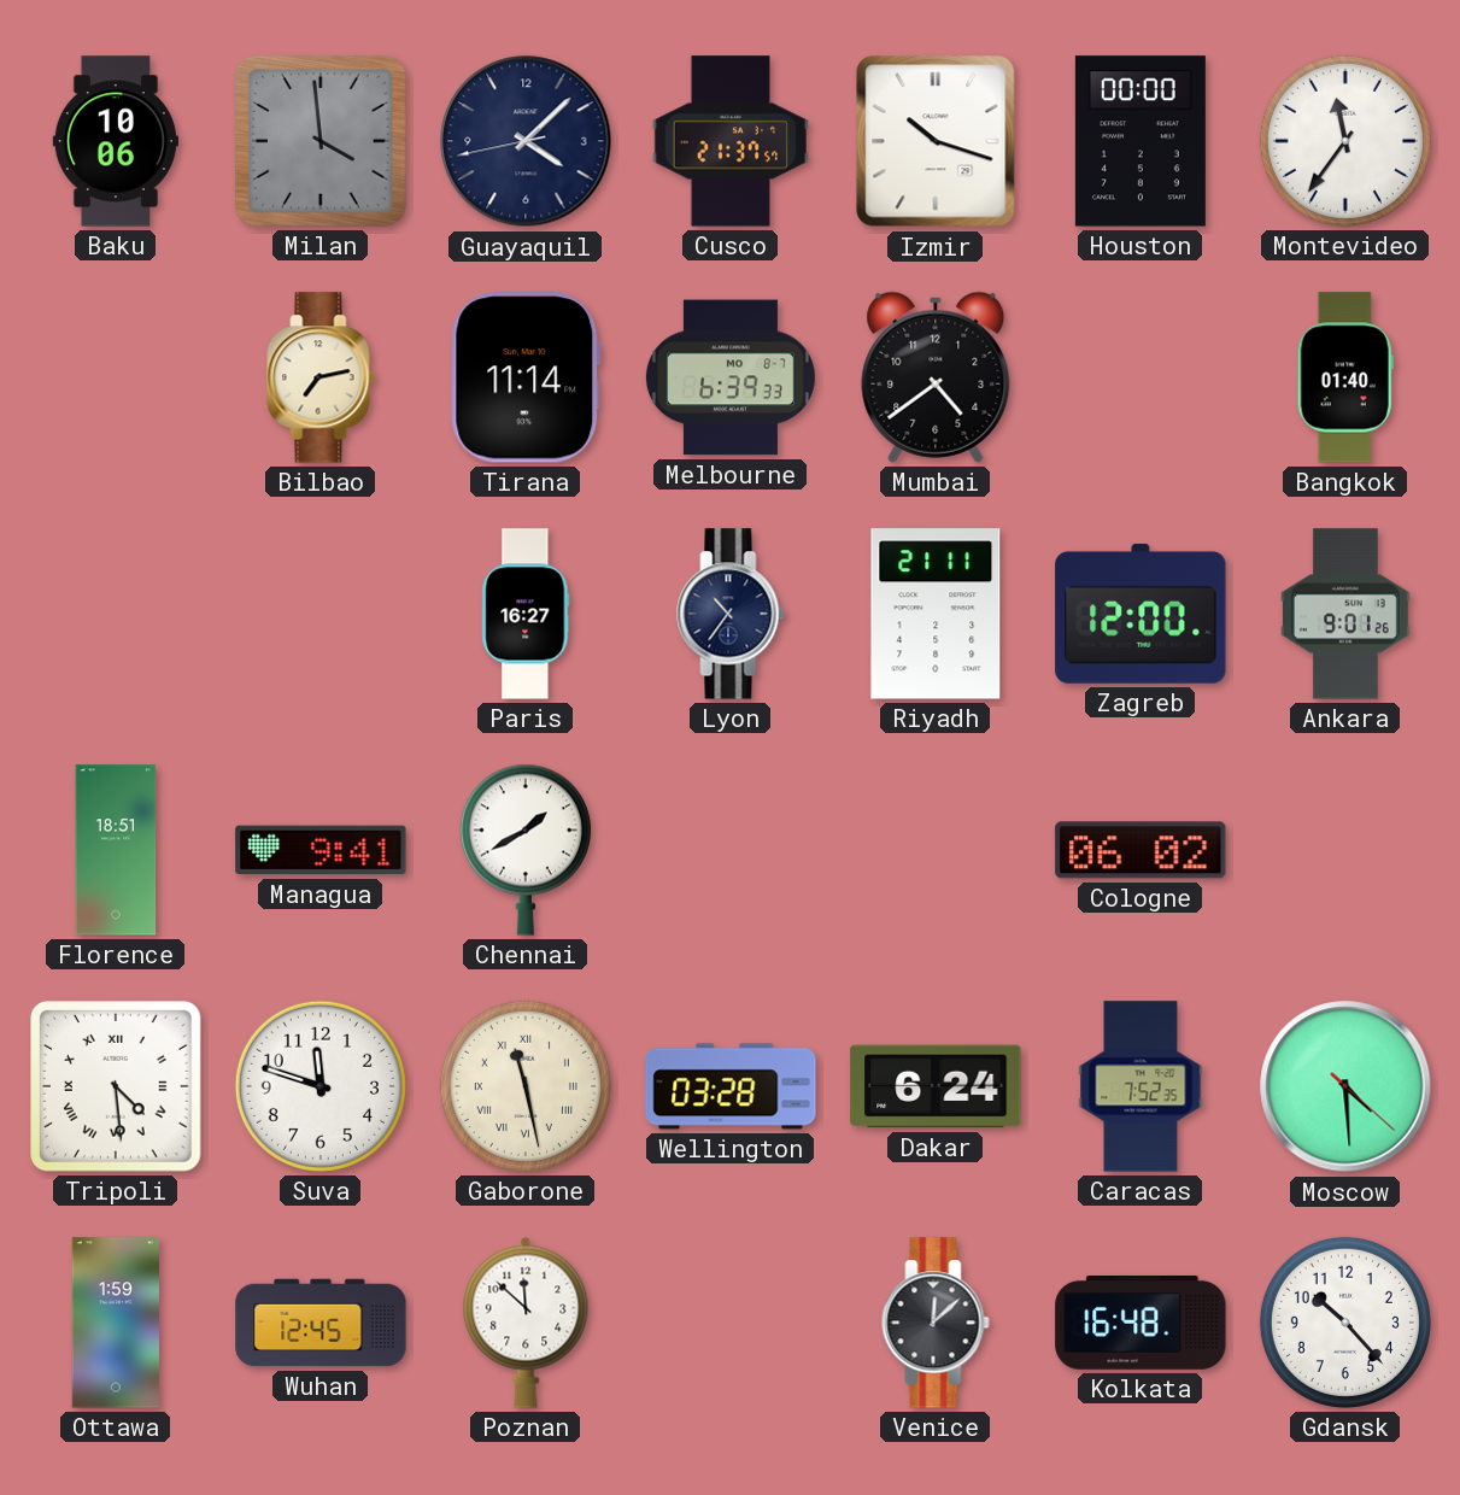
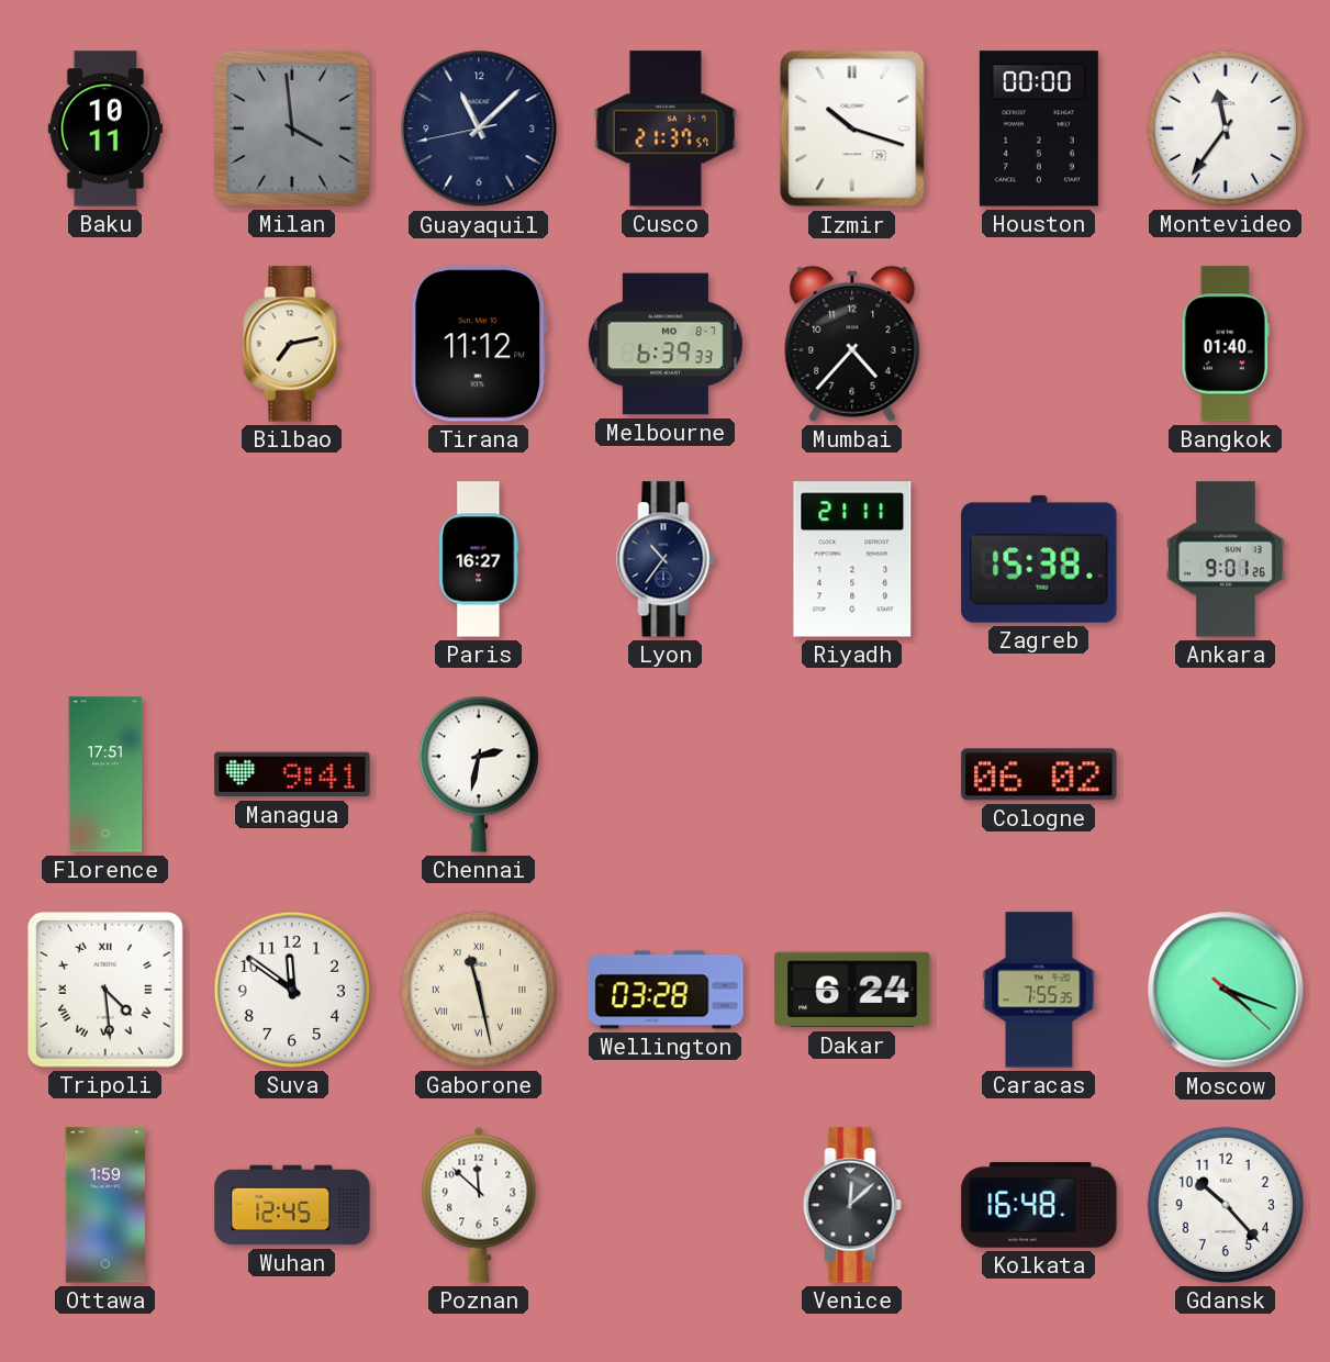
Baku: 10:06 -> 10:11 (105, 129)
Guayaquil: 4:07 -> 11:07 (479, 129)
Tirana: 11:14 -> 11:12 (479, 344)
Mumbai: 4:39 -> 4:37 (852, 344)
Zagreb: 12:00 -> 15:38 (1039, 559)
Florence: 18:51 -> 17:51 (105, 774)
Chennai: 1:40 -> 2:32 (479, 774)
Suva: 11:48 -> 11:51 (292, 990)
Caracas: 7:52 -> 7:55 (1039, 990)
Moscow: 4:29 -> 4:18 (1226, 990)
